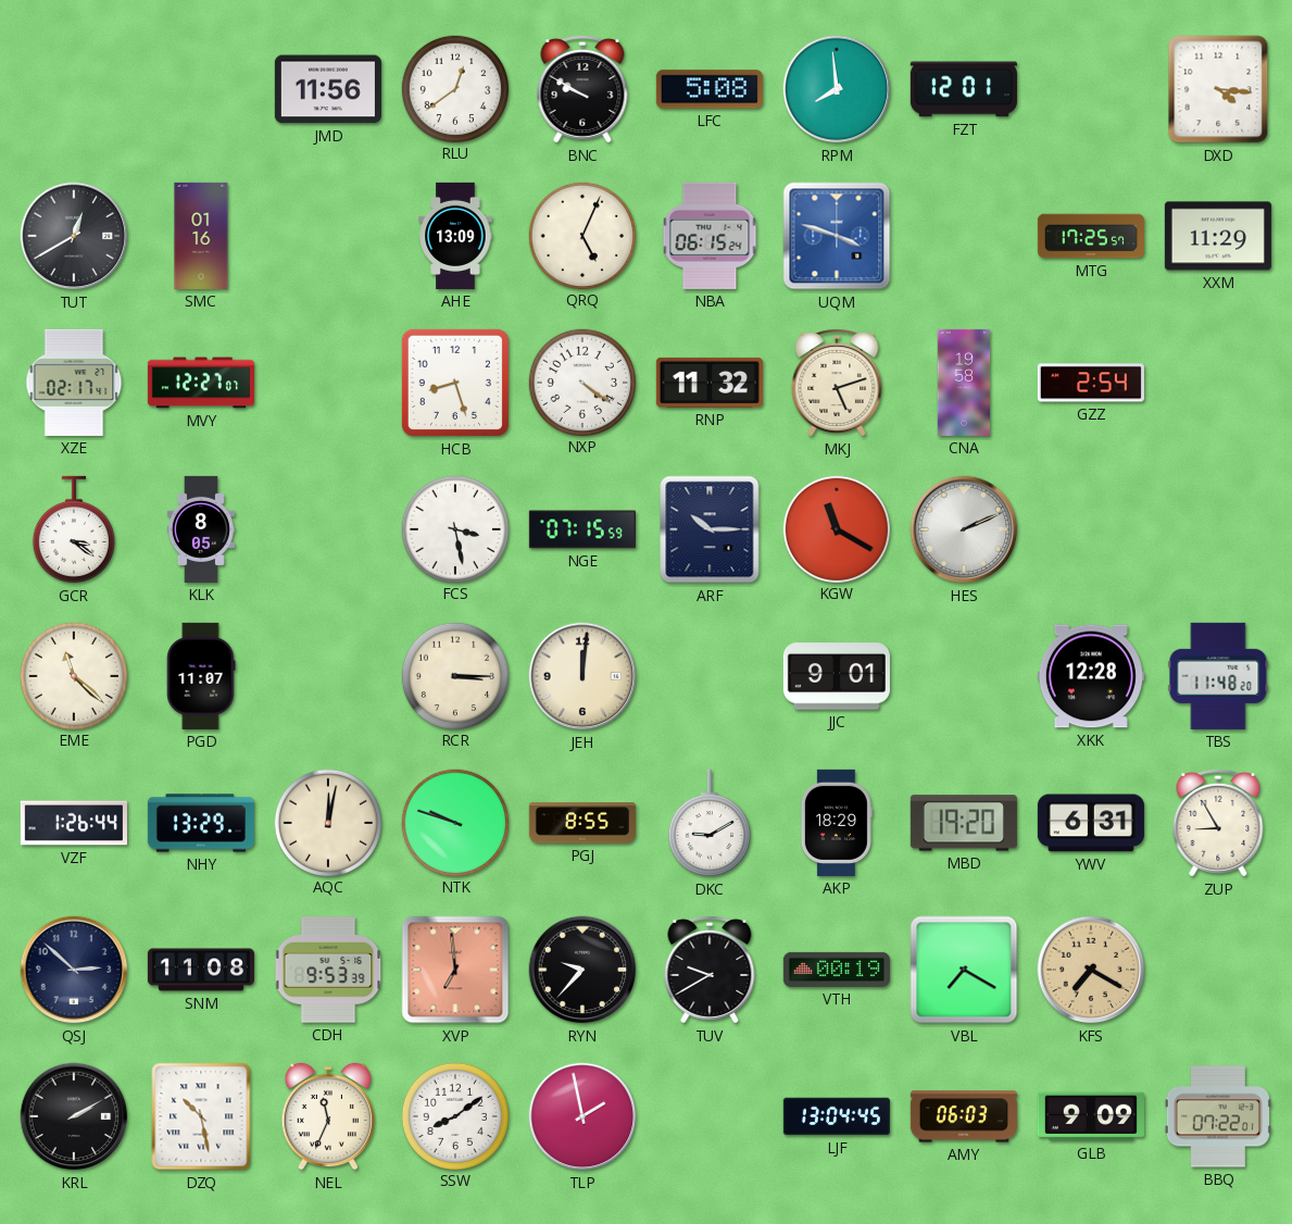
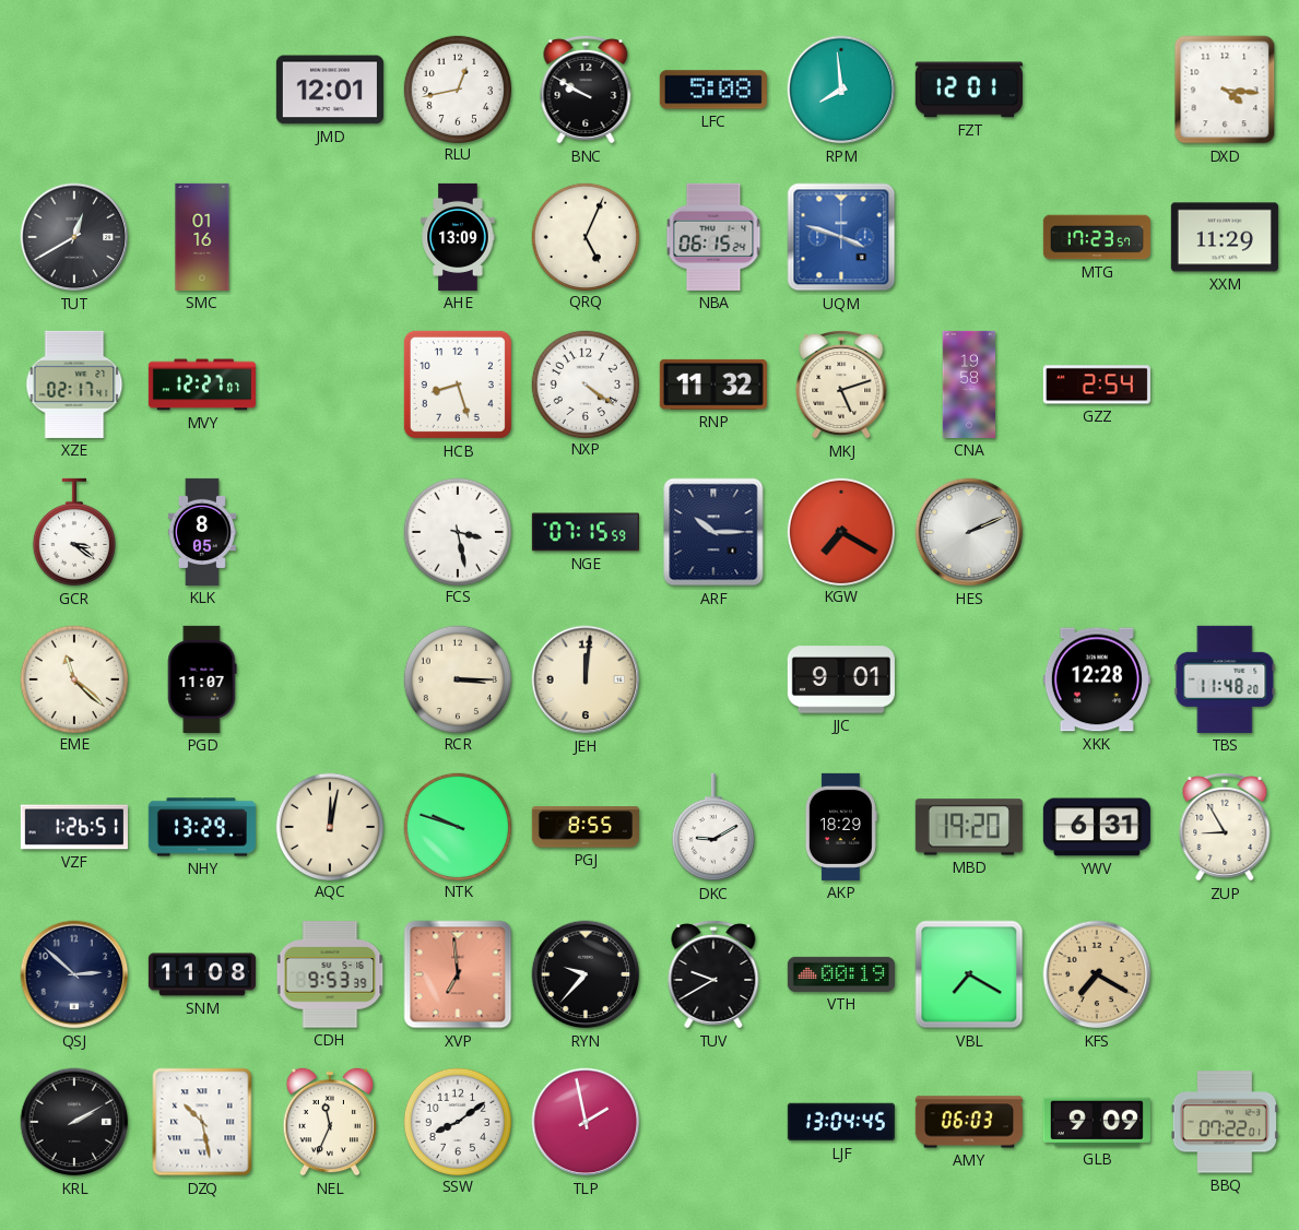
JMD: 11:56 -> 12:01 (330, 90)
RLU: 12:39 -> 12:43 (457, 88)
MTG: 17:25 -> 17:23 (1097, 237)
KGW: 11:20 -> 7:20 (840, 531)
VZF: 1:26:44 -> 1:26:51 (74, 827)
